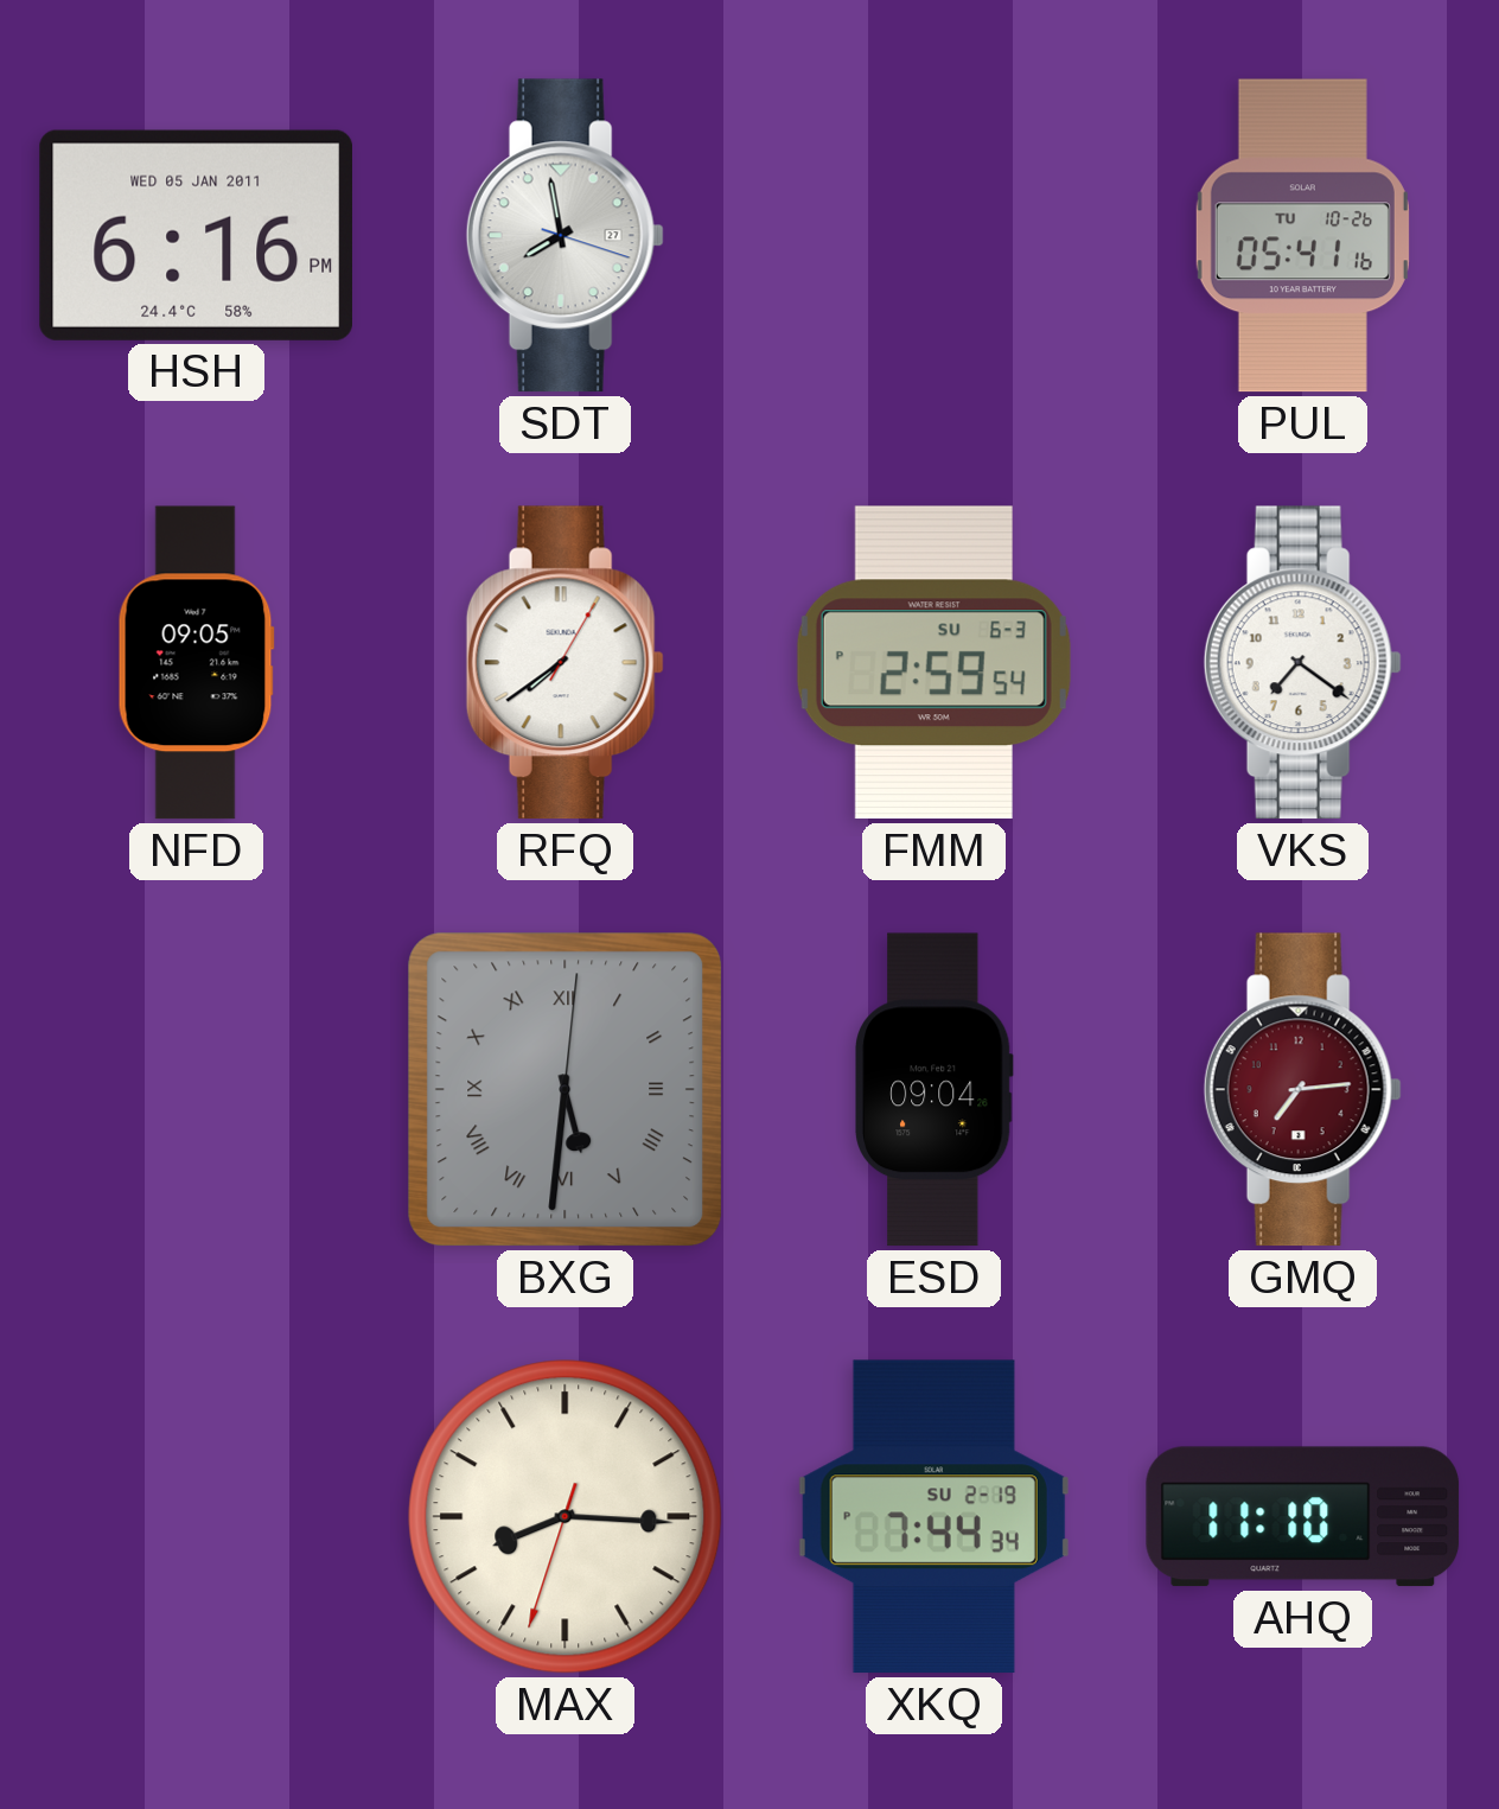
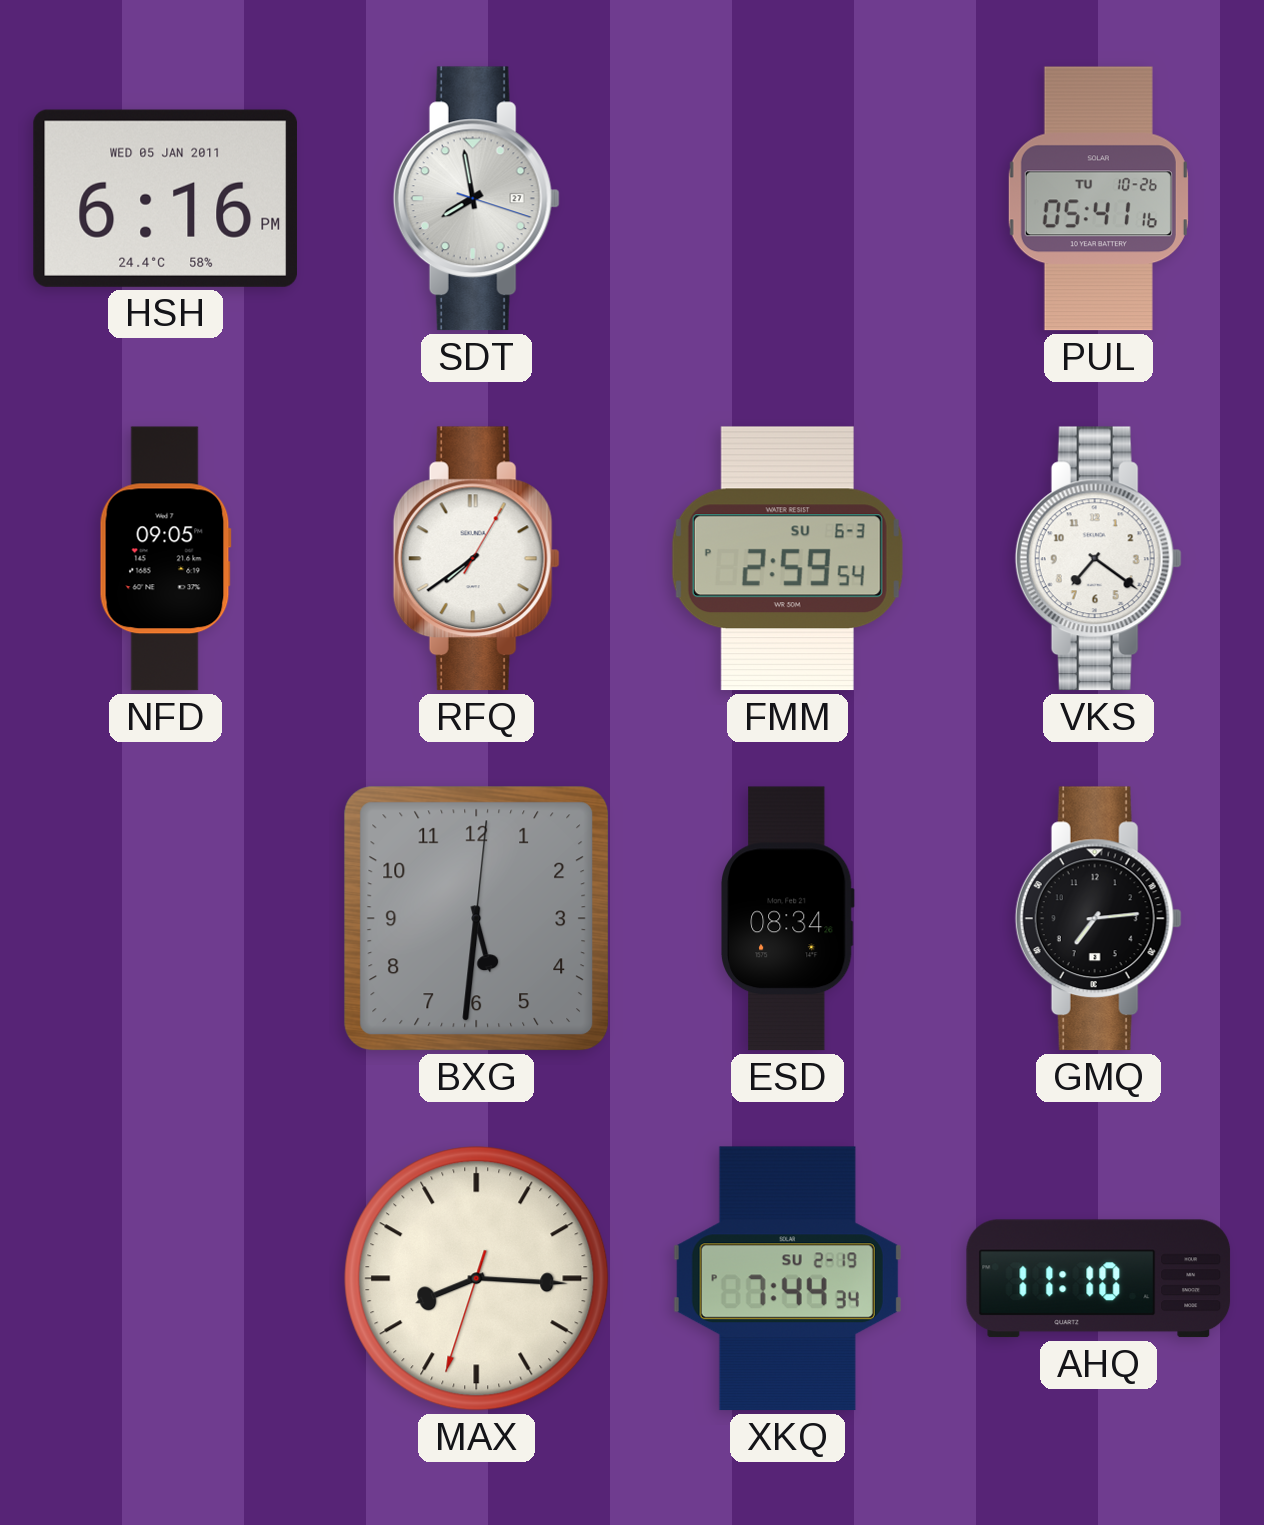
BXG numerals: Roman -> Arabic (477, 919)
ESD: 09:04 -> 08:34 (787, 919)
GMQ dial: burgundy -> black (1098, 919)
